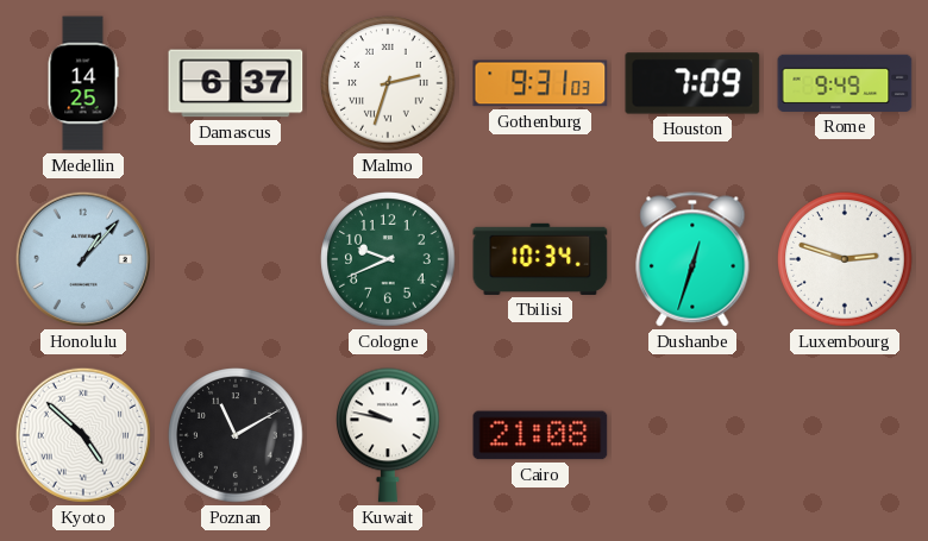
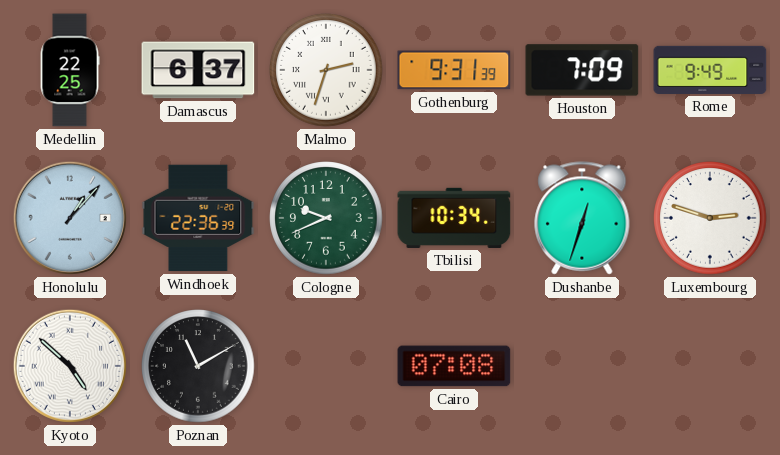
Medellin: 14:25 -> 22:25 (70, 70)
Gothenburg: 9:31:03 -> 9:31:39 (454, 70)
Windhoek: none -> 22:36 (198, 218)
Kuwait: 9:47 -> none (389, 435)
Cairo: 21:08 -> 07:08 (454, 366)
